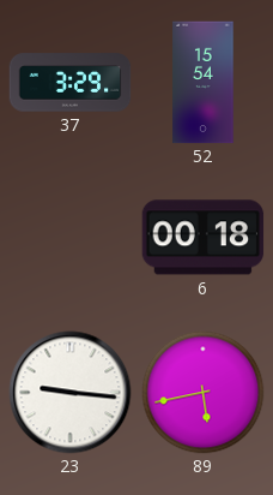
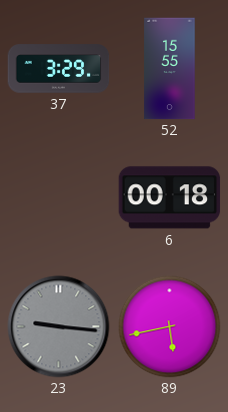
52: 15:54 -> 15:55 (170, 69)
23 dial: white -> grey (59, 327)
